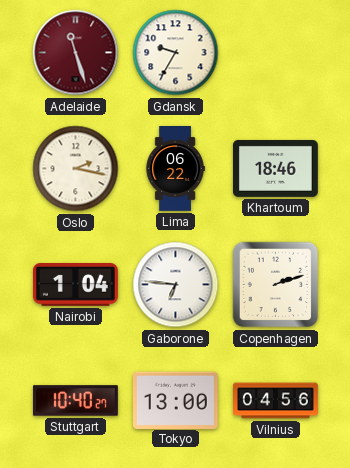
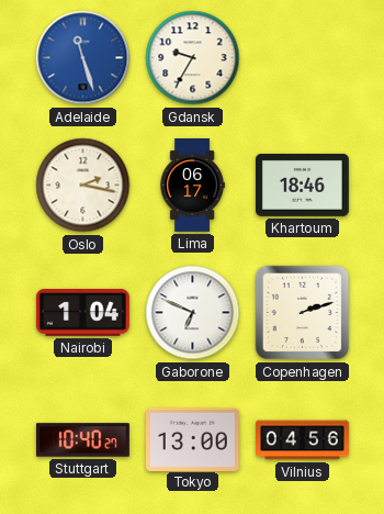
Adelaide dial: burgundy -> blue (83, 58)
Lima: 06:22 -> 06:17 (192, 186)
Gaborone: 6:46 -> 6:49 (193, 313)
